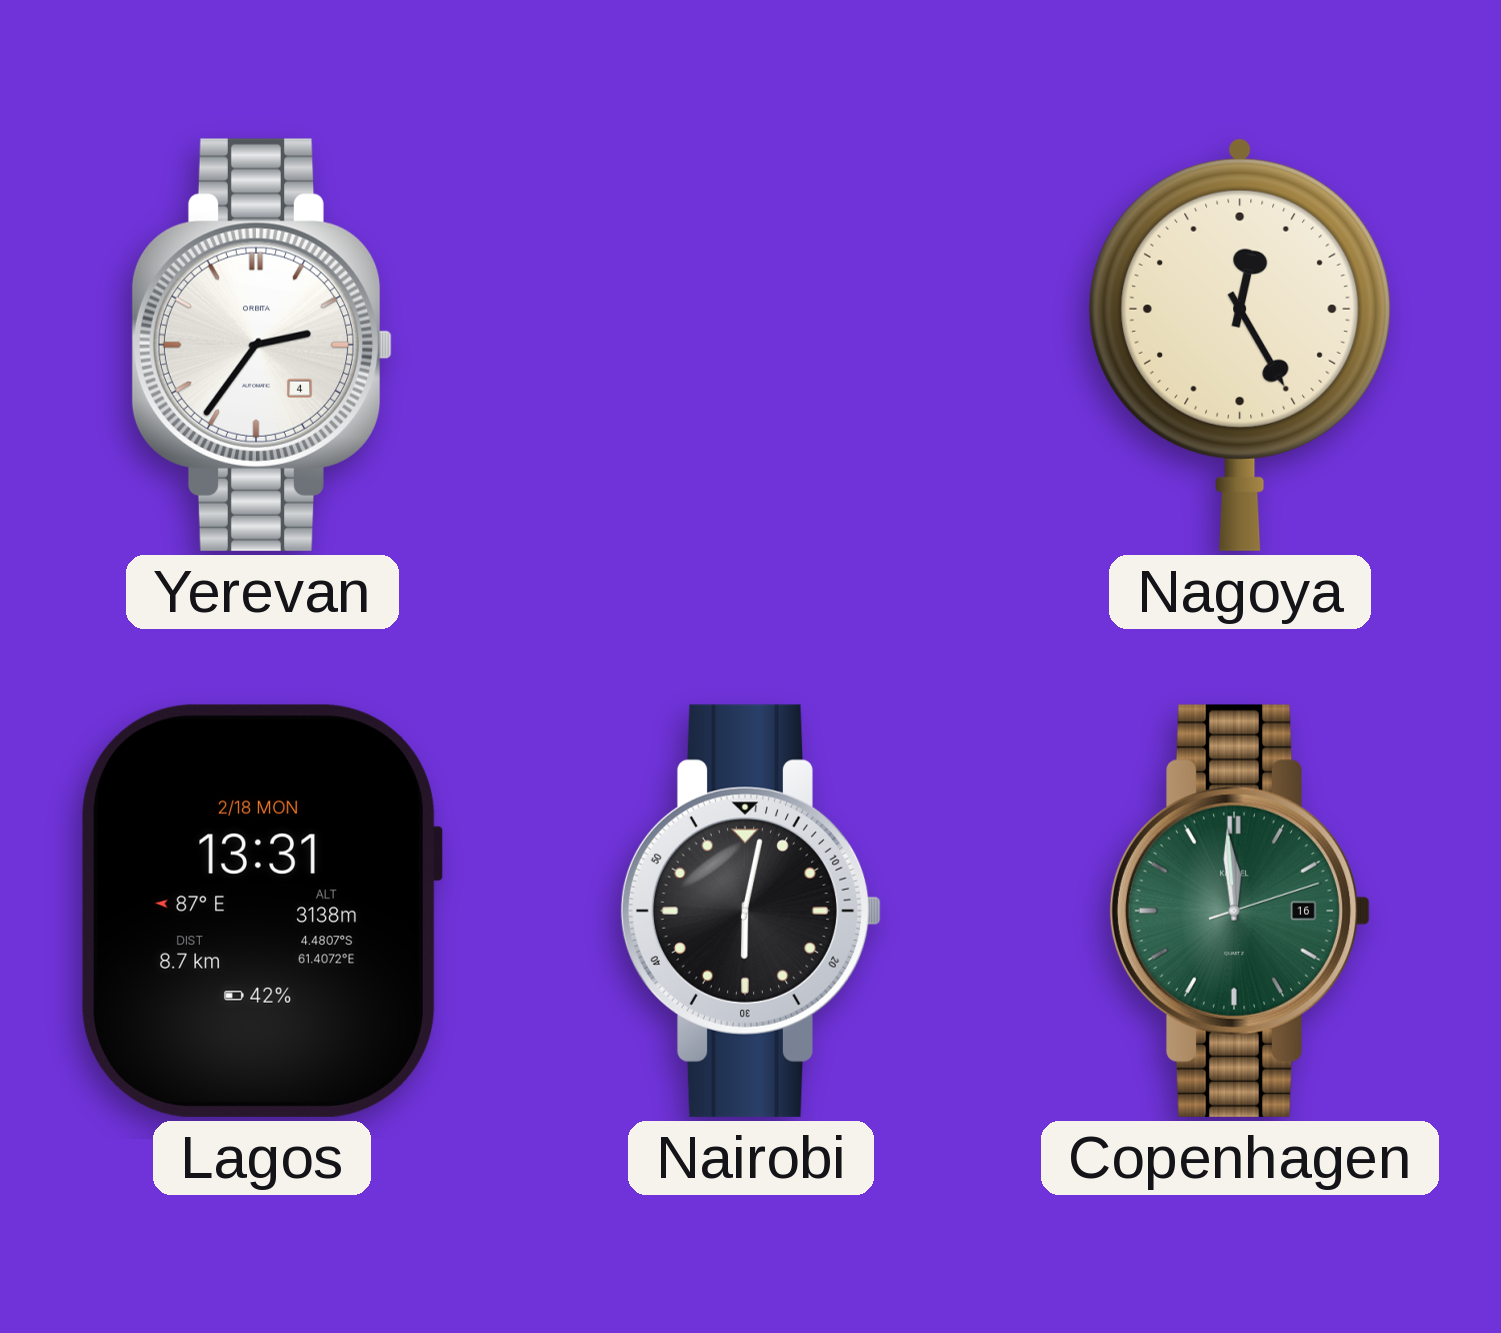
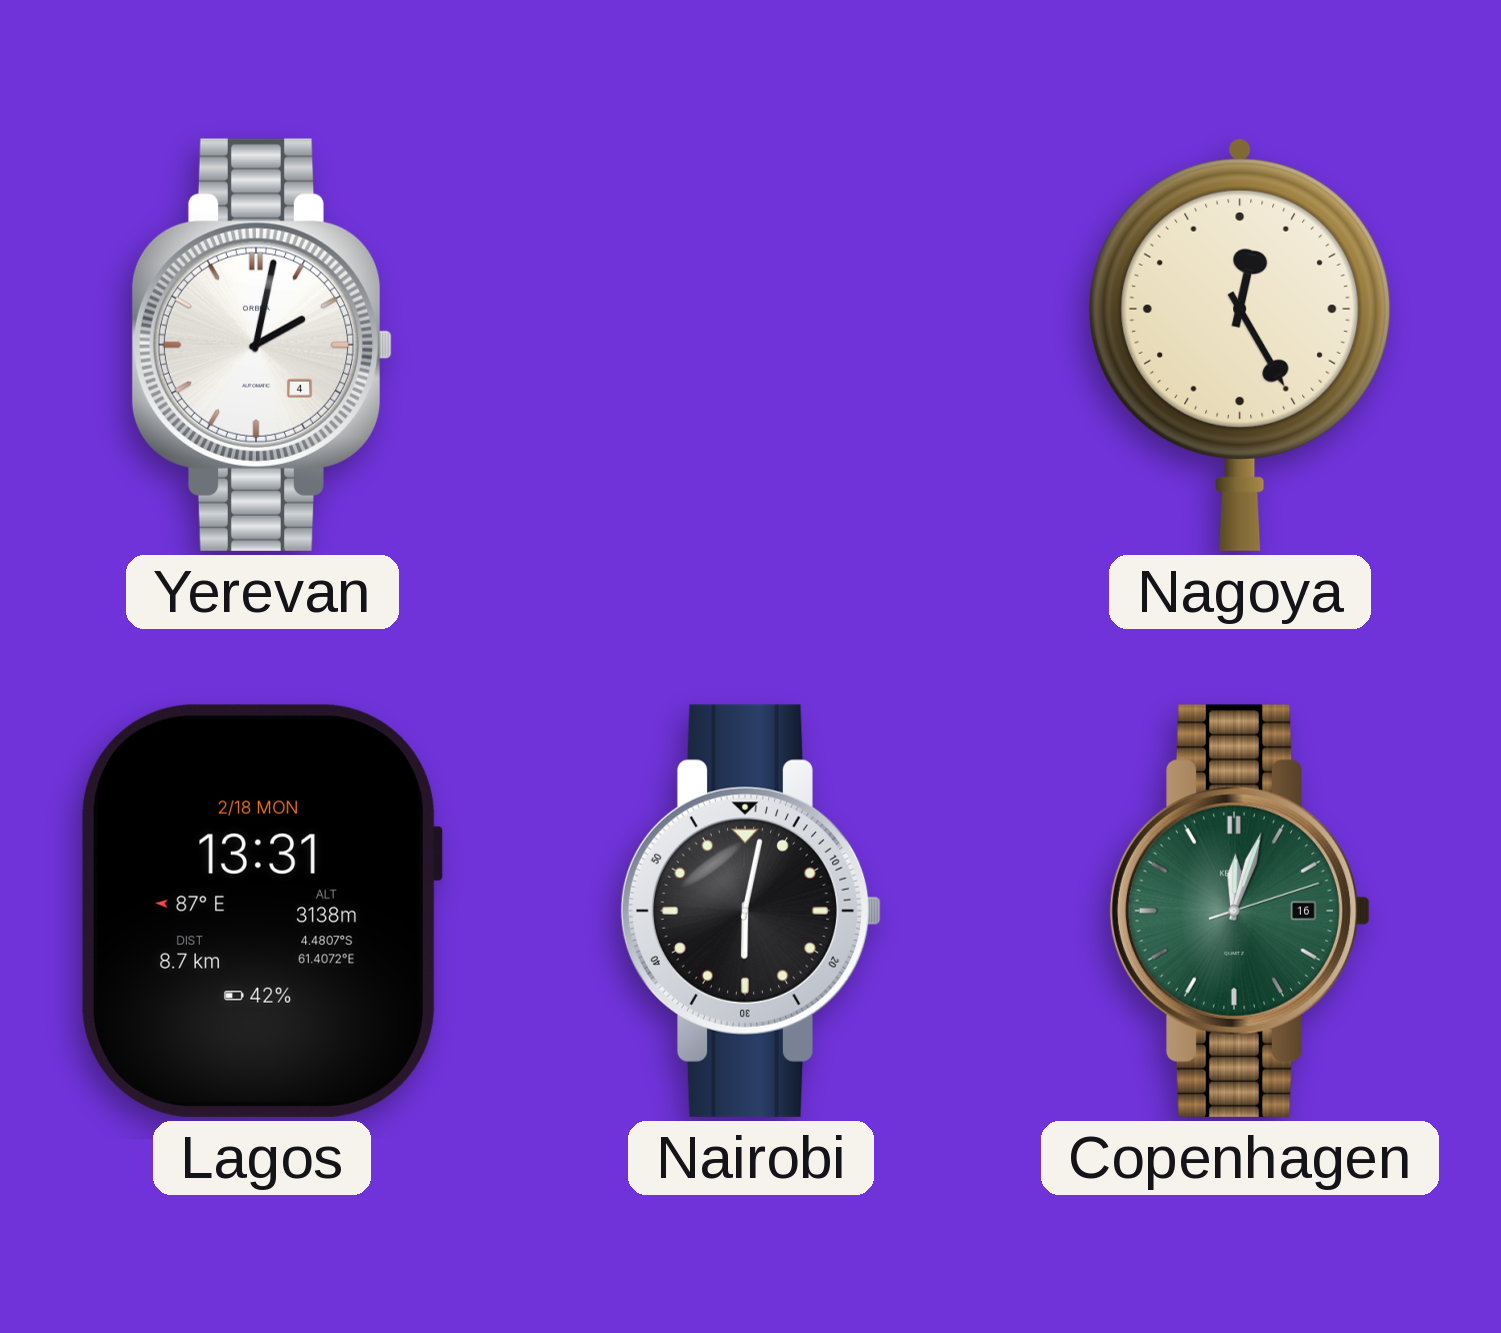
Yerevan: 2:36 -> 2:02 (262, 345)
Copenhagen: 11:59 -> 12:03 (1240, 911)
